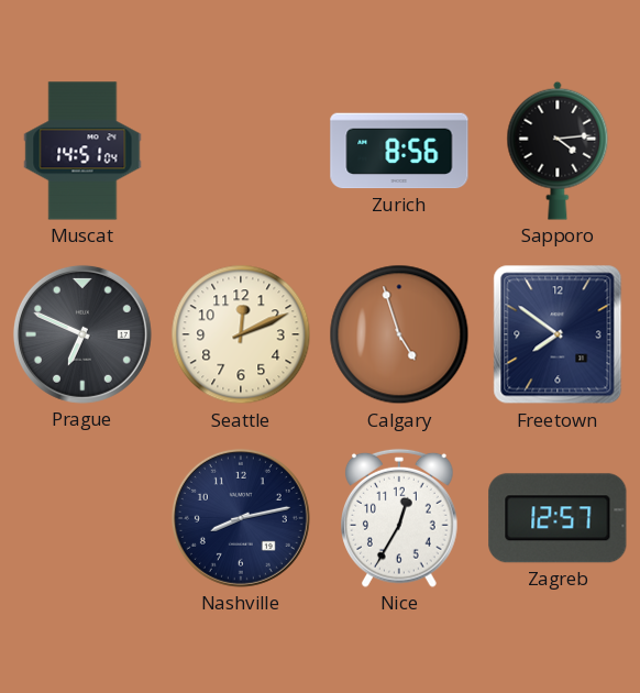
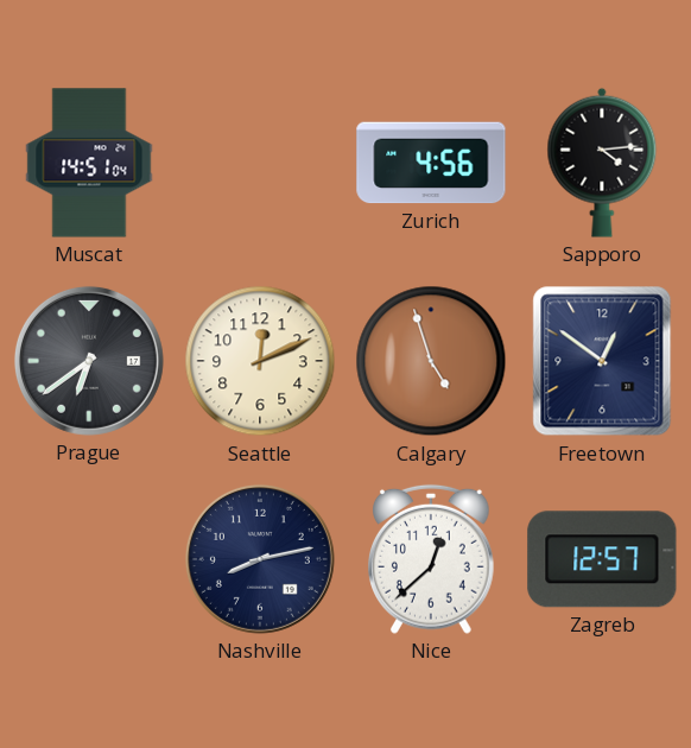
Zurich: 8:56 -> 4:56 (431, 163)
Prague: 6:49 -> 6:39 (89, 361)
Freetown: 7:51 -> 12:51 (602, 361)
Nice: 12:35 -> 12:38 (432, 559)
